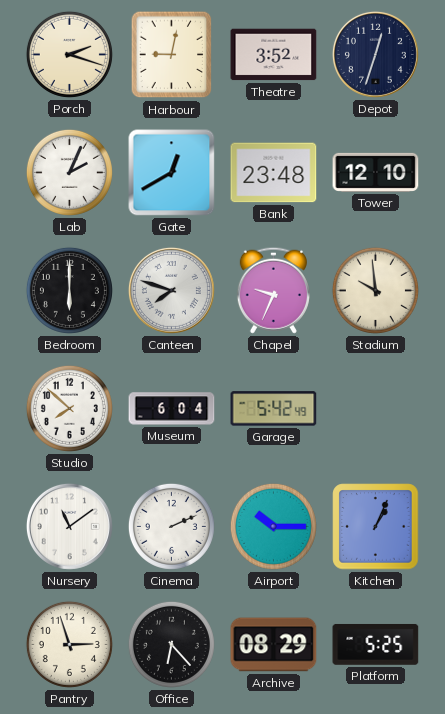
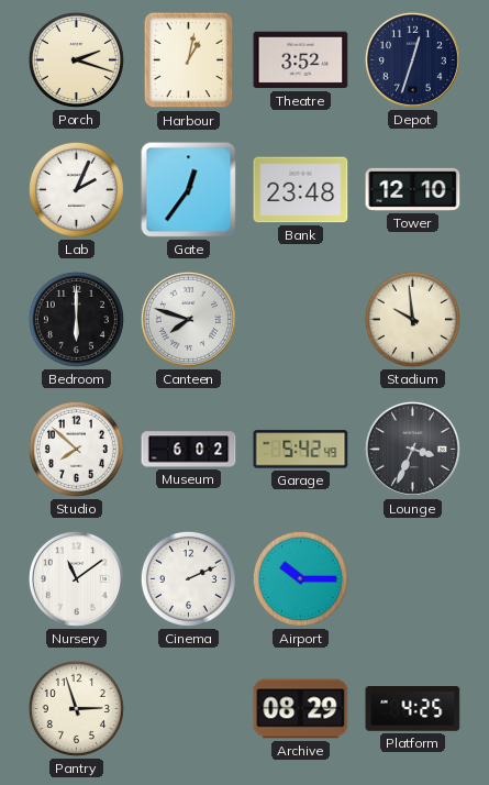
Harbour: 9:02 -> 1:02 (189, 60)
Gate: 12:40 -> 12:36 (189, 190)
Chapel: 9:34 -> none (273, 290)
Museum: 6:04 -> 6:02 (189, 450)
Lounge: none -> 3:34 (412, 449)
Kitchen: 1:04 -> none (376, 527)
Office: 6:23 -> none (171, 644)
Platform: 5:25 -> 4:25 (413, 709)
